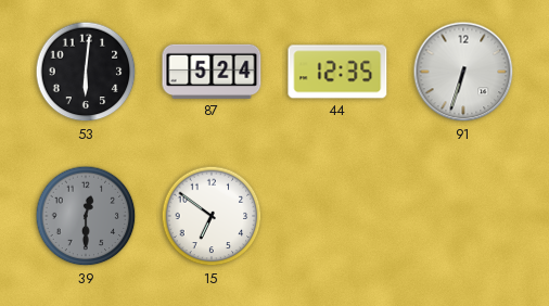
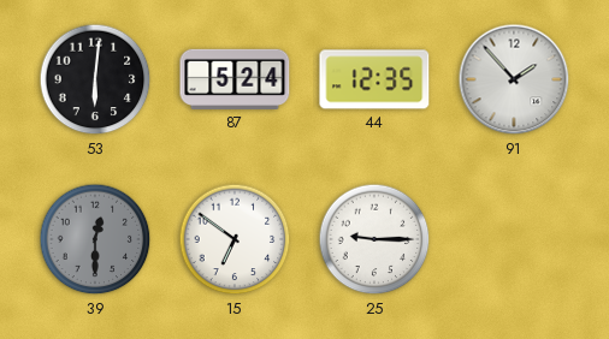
91: 6:33 -> 1:53 (514, 79)
25: none -> 9:15 (374, 239)
